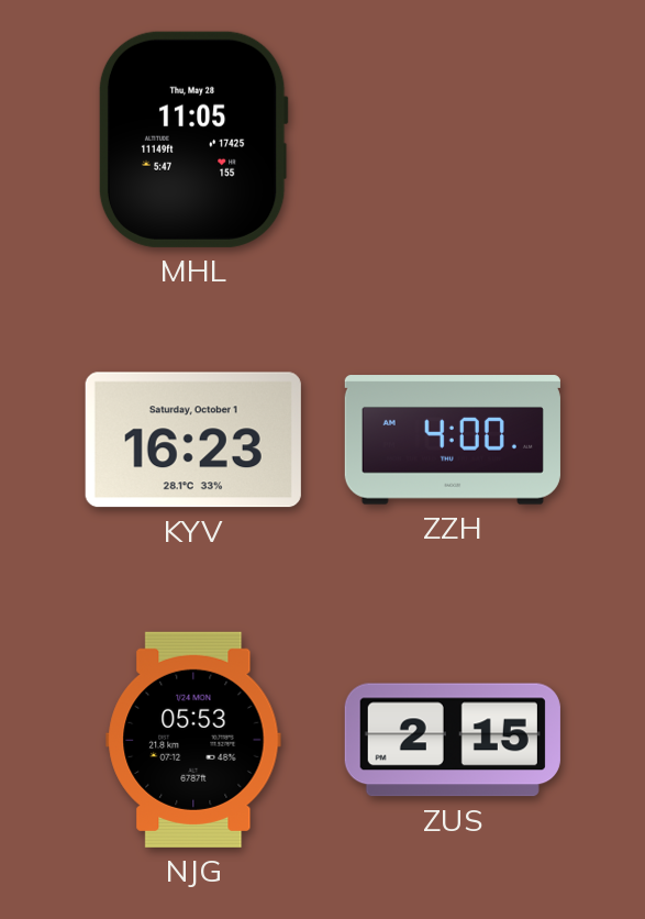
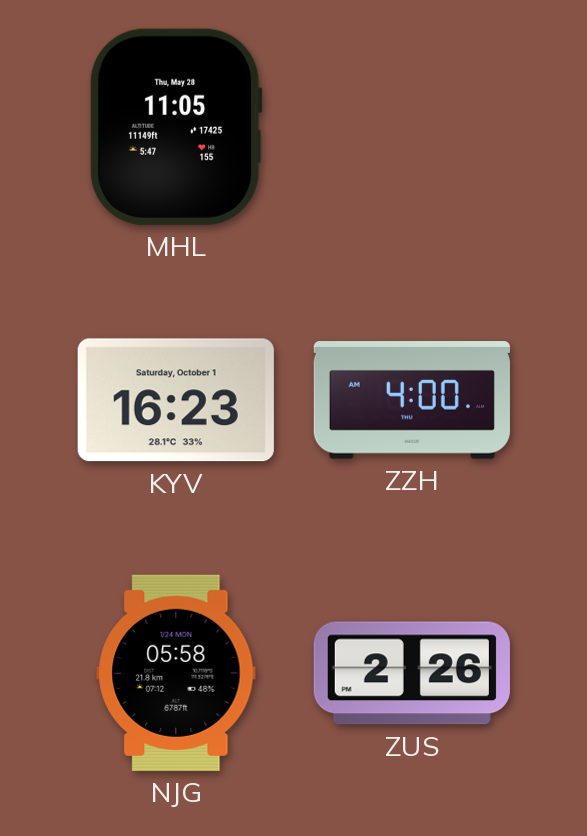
NJG: 05:53 -> 05:58 (176, 673)
ZUS: 2:15 -> 2:26 (412, 673)
